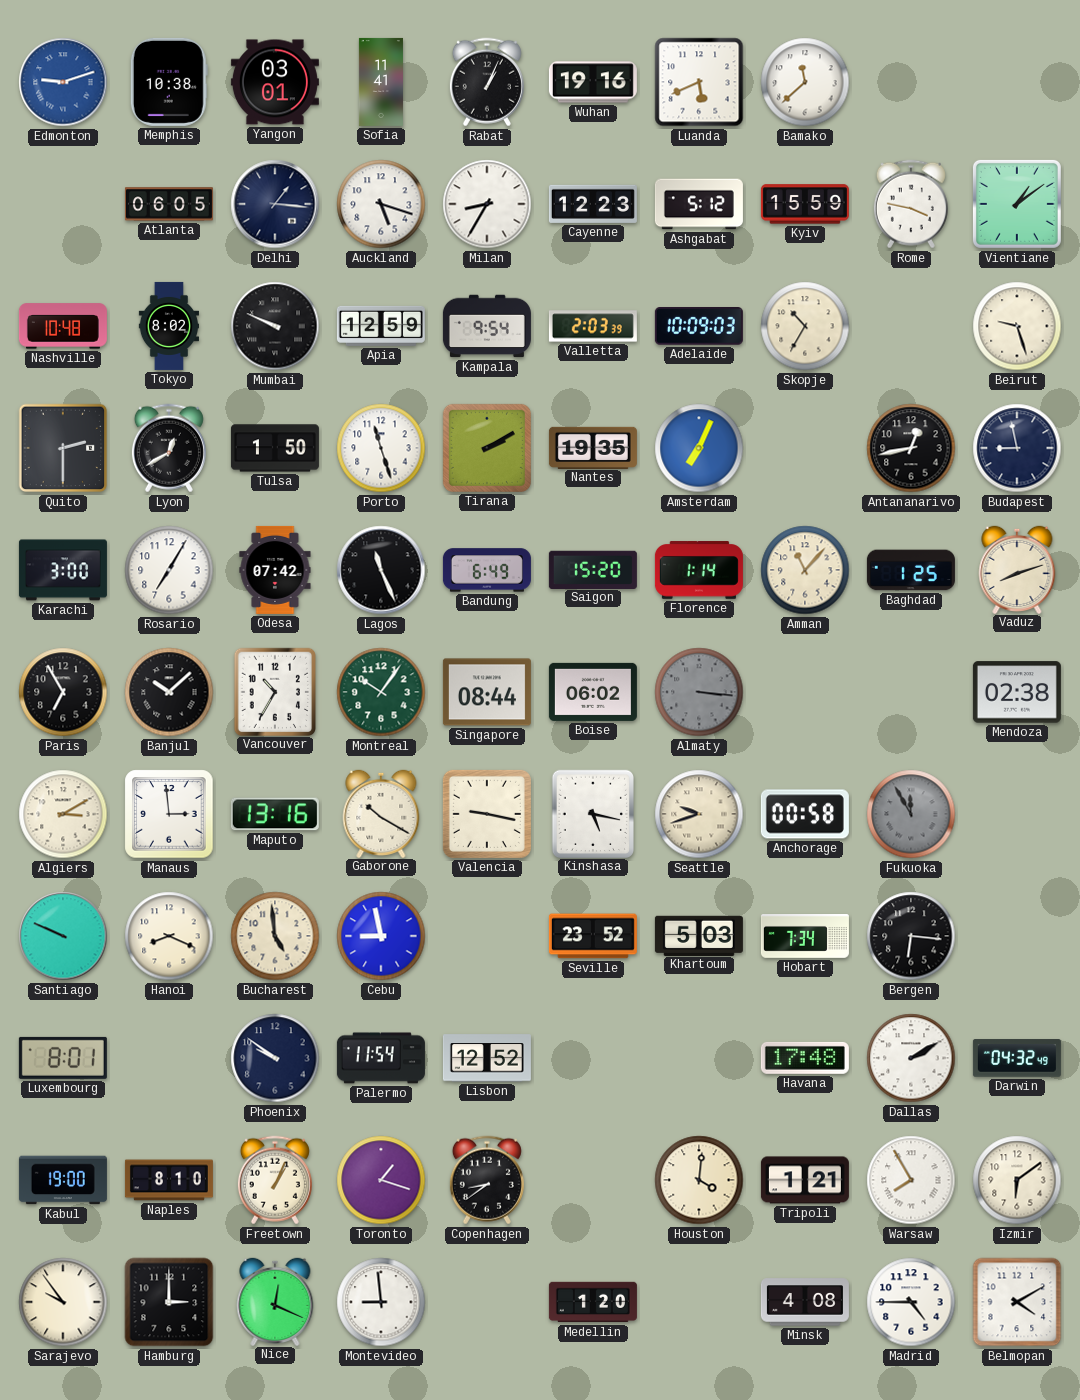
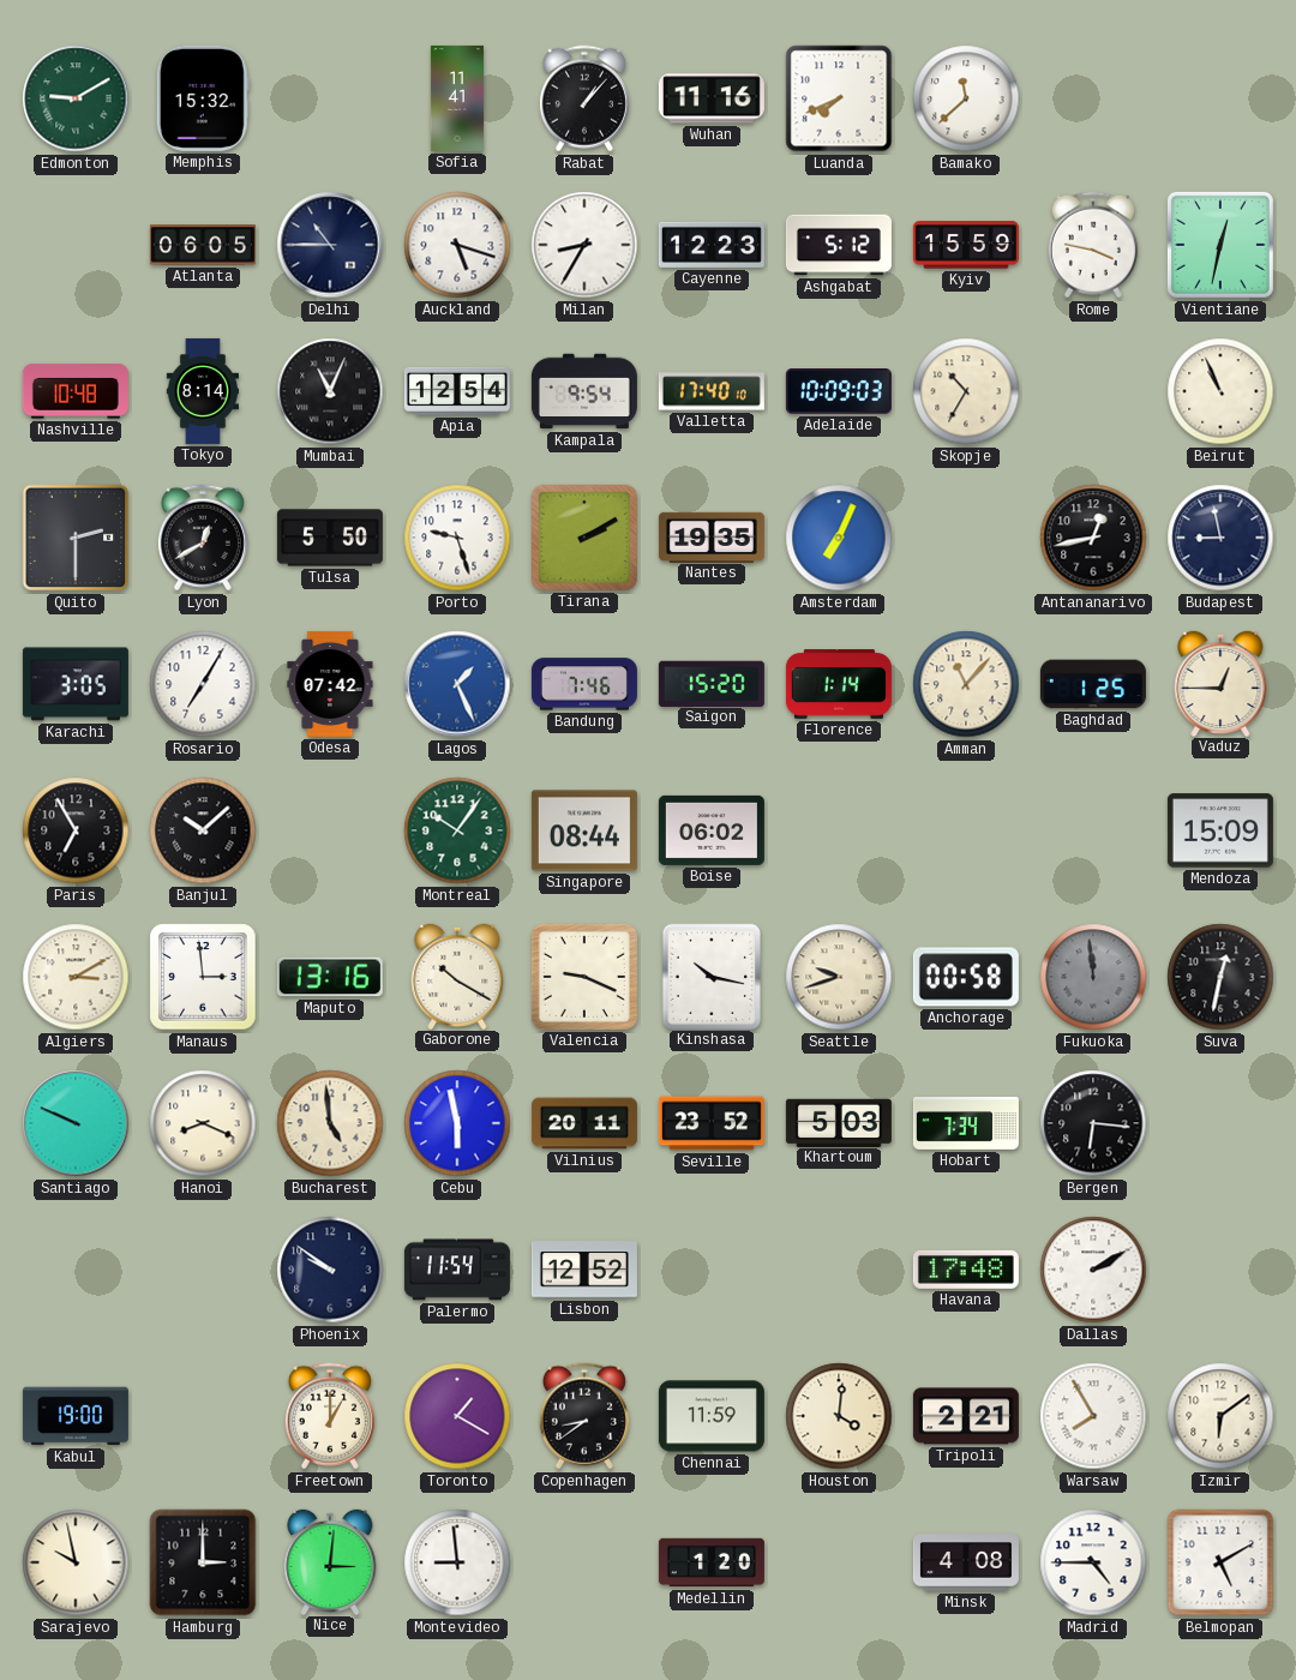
Edmonton: 9:12 -> 9:10 (76, 98)
Edmonton dial: blue -> green (76, 98)
Memphis: 10:38 -> 15:32 (203, 98)
Yangon: 03:01 -> none (275, 82)
Rabat: 1:04 -> 1:07 (584, 98)
Wuhan: 19:16 -> 11:16 (712, 98)
Luanda: 5:41 -> 7:41 (839, 98)
Delhi: 1:16 -> 10:45 (330, 245)
Vientiane: 1:09 -> 12:32 (1220, 245)
Tokyo: 8:02 -> 8:14 (202, 391)
Mumbai: 9:49 -> 11:04 (330, 391)
Apia: 12:59 -> 12:54 (457, 391)
Valletta: 2:03 -> 17:40 (712, 391)
Beirut: 9:27 -> 10:56 (1220, 391)
Tulsa: 1:50 -> 5:50 (330, 538)
Porto: 11:27 -> 9:27 (457, 538)
Karachi: 3:00 -> 3:05 (76, 684)
Lagos: 11:26 -> 1:26 (457, 684)
Lagos dial: black -> blue (457, 684)
Bandung: 6:49 -> 7:46 (584, 684)
Vaduz: 8:12 -> 12:45 (1220, 683)
Vancouver: 10:35 -> none (274, 691)
Almaty: 3:16 -> none (699, 692)
Mendoza: 02:38 -> 15:09 (1220, 830)
Valencia: 9:17 -> 9:19 (584, 977)
Kinshasa: 5:17 -> 10:17 (710, 976)
Fukuoka: 11:55 -> 11:59 (1093, 977)
Suva: none -> 12:32 (1220, 977)
Cebu: 8:58 -> 5:58 (457, 1123)
Vilnius: none -> 20:11 (584, 1123)
Luxembourg: 8:01 -> none (63, 1058)
Darwin: 04:32 -> none (1017, 1058)
Naples: 8:10 -> none (169, 1180)
Freetown: 1:04 -> 1:00 (330, 1416)
Toronto: 1:18 -> 1:20 (457, 1416)
Chennai: none -> 11:59 (712, 1416)
Tripoli: 1:21 -> 2:21 (966, 1416)
Sarajevo: 9:54 -> 9:58 (76, 1562)
Nice: 12:19 -> 3:01 (330, 1561)
Belmopan: 4:10 -> 5:10 (1220, 1562)
